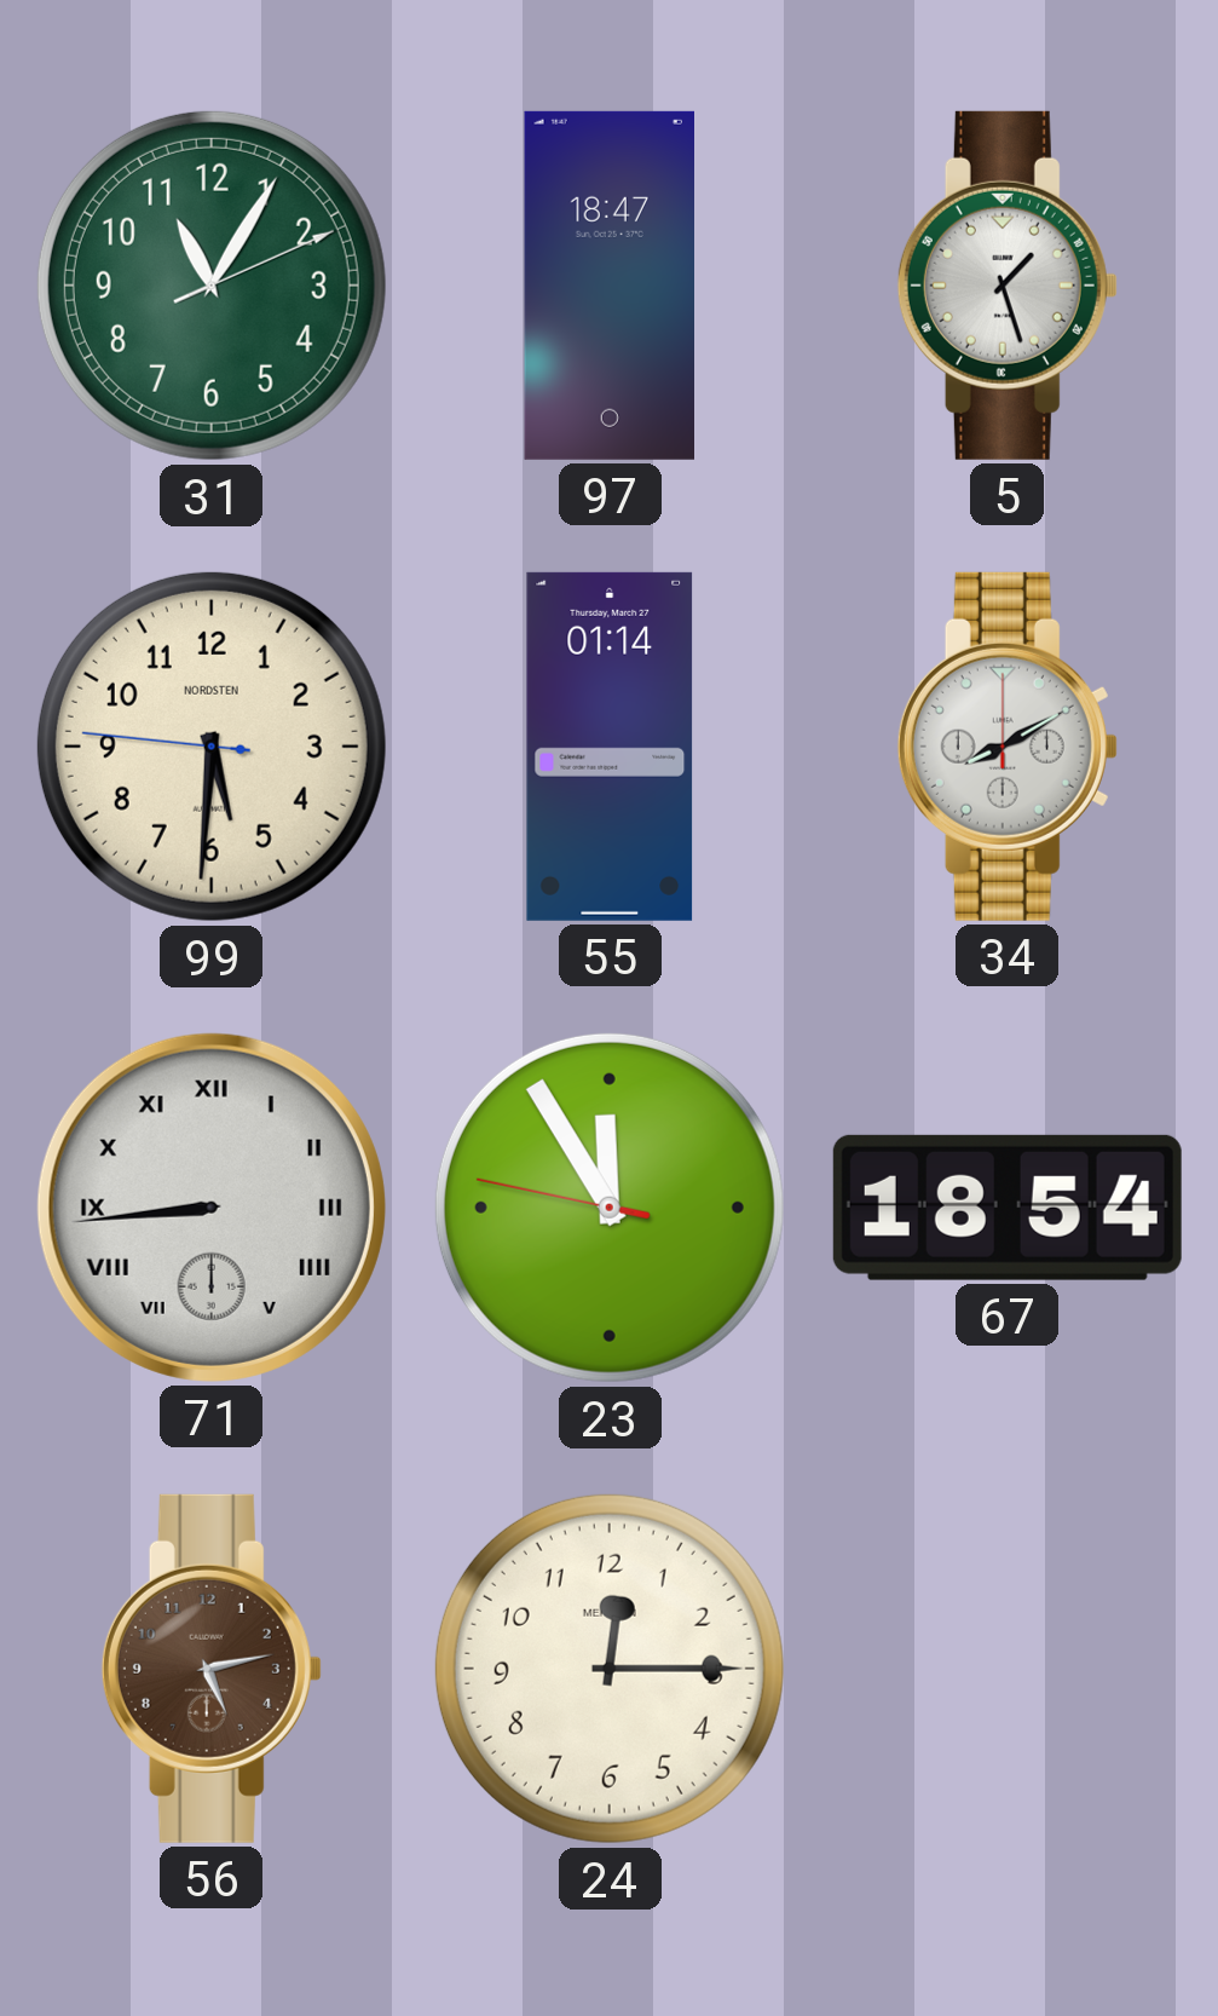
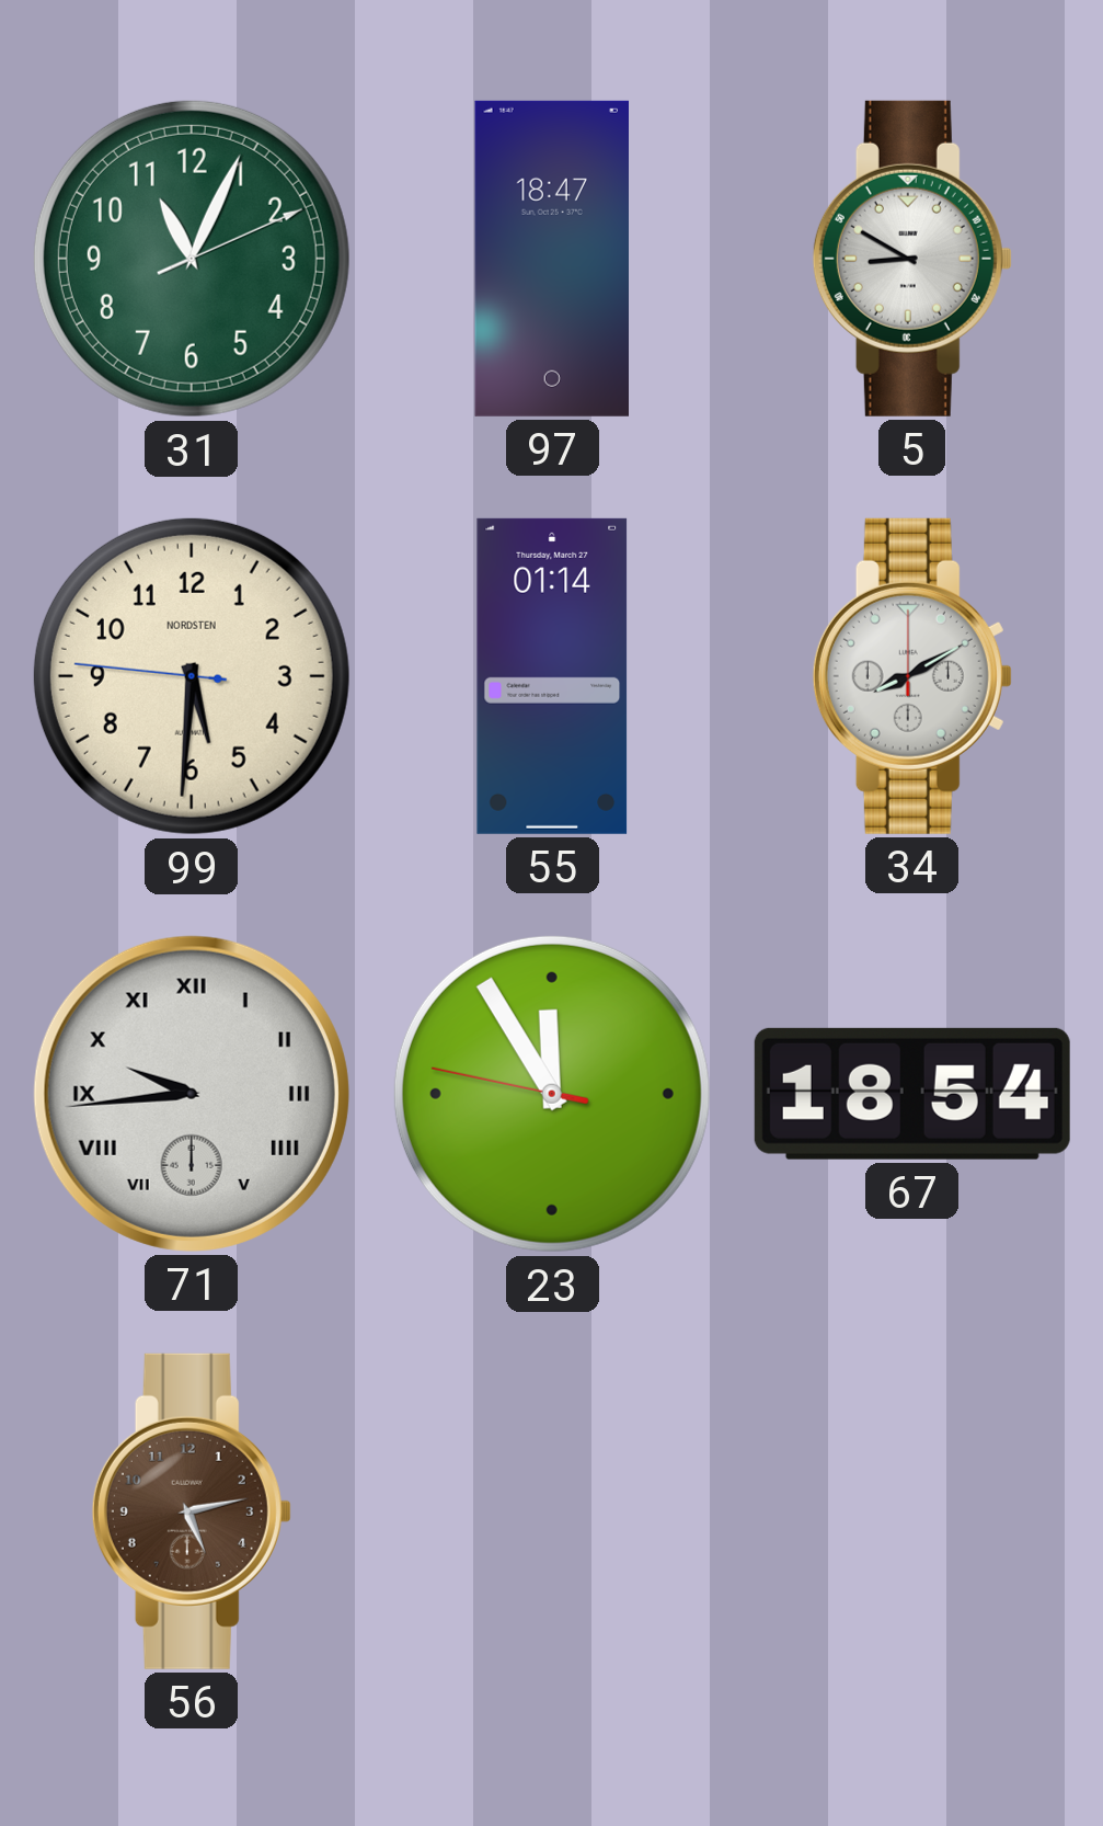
31: 11:05 -> 11:04 (192, 259)
5: 1:27 -> 8:50 (912, 259)
71: 8:44 -> 9:44 (192, 1094)
24: 12:15 -> none (610, 1669)
